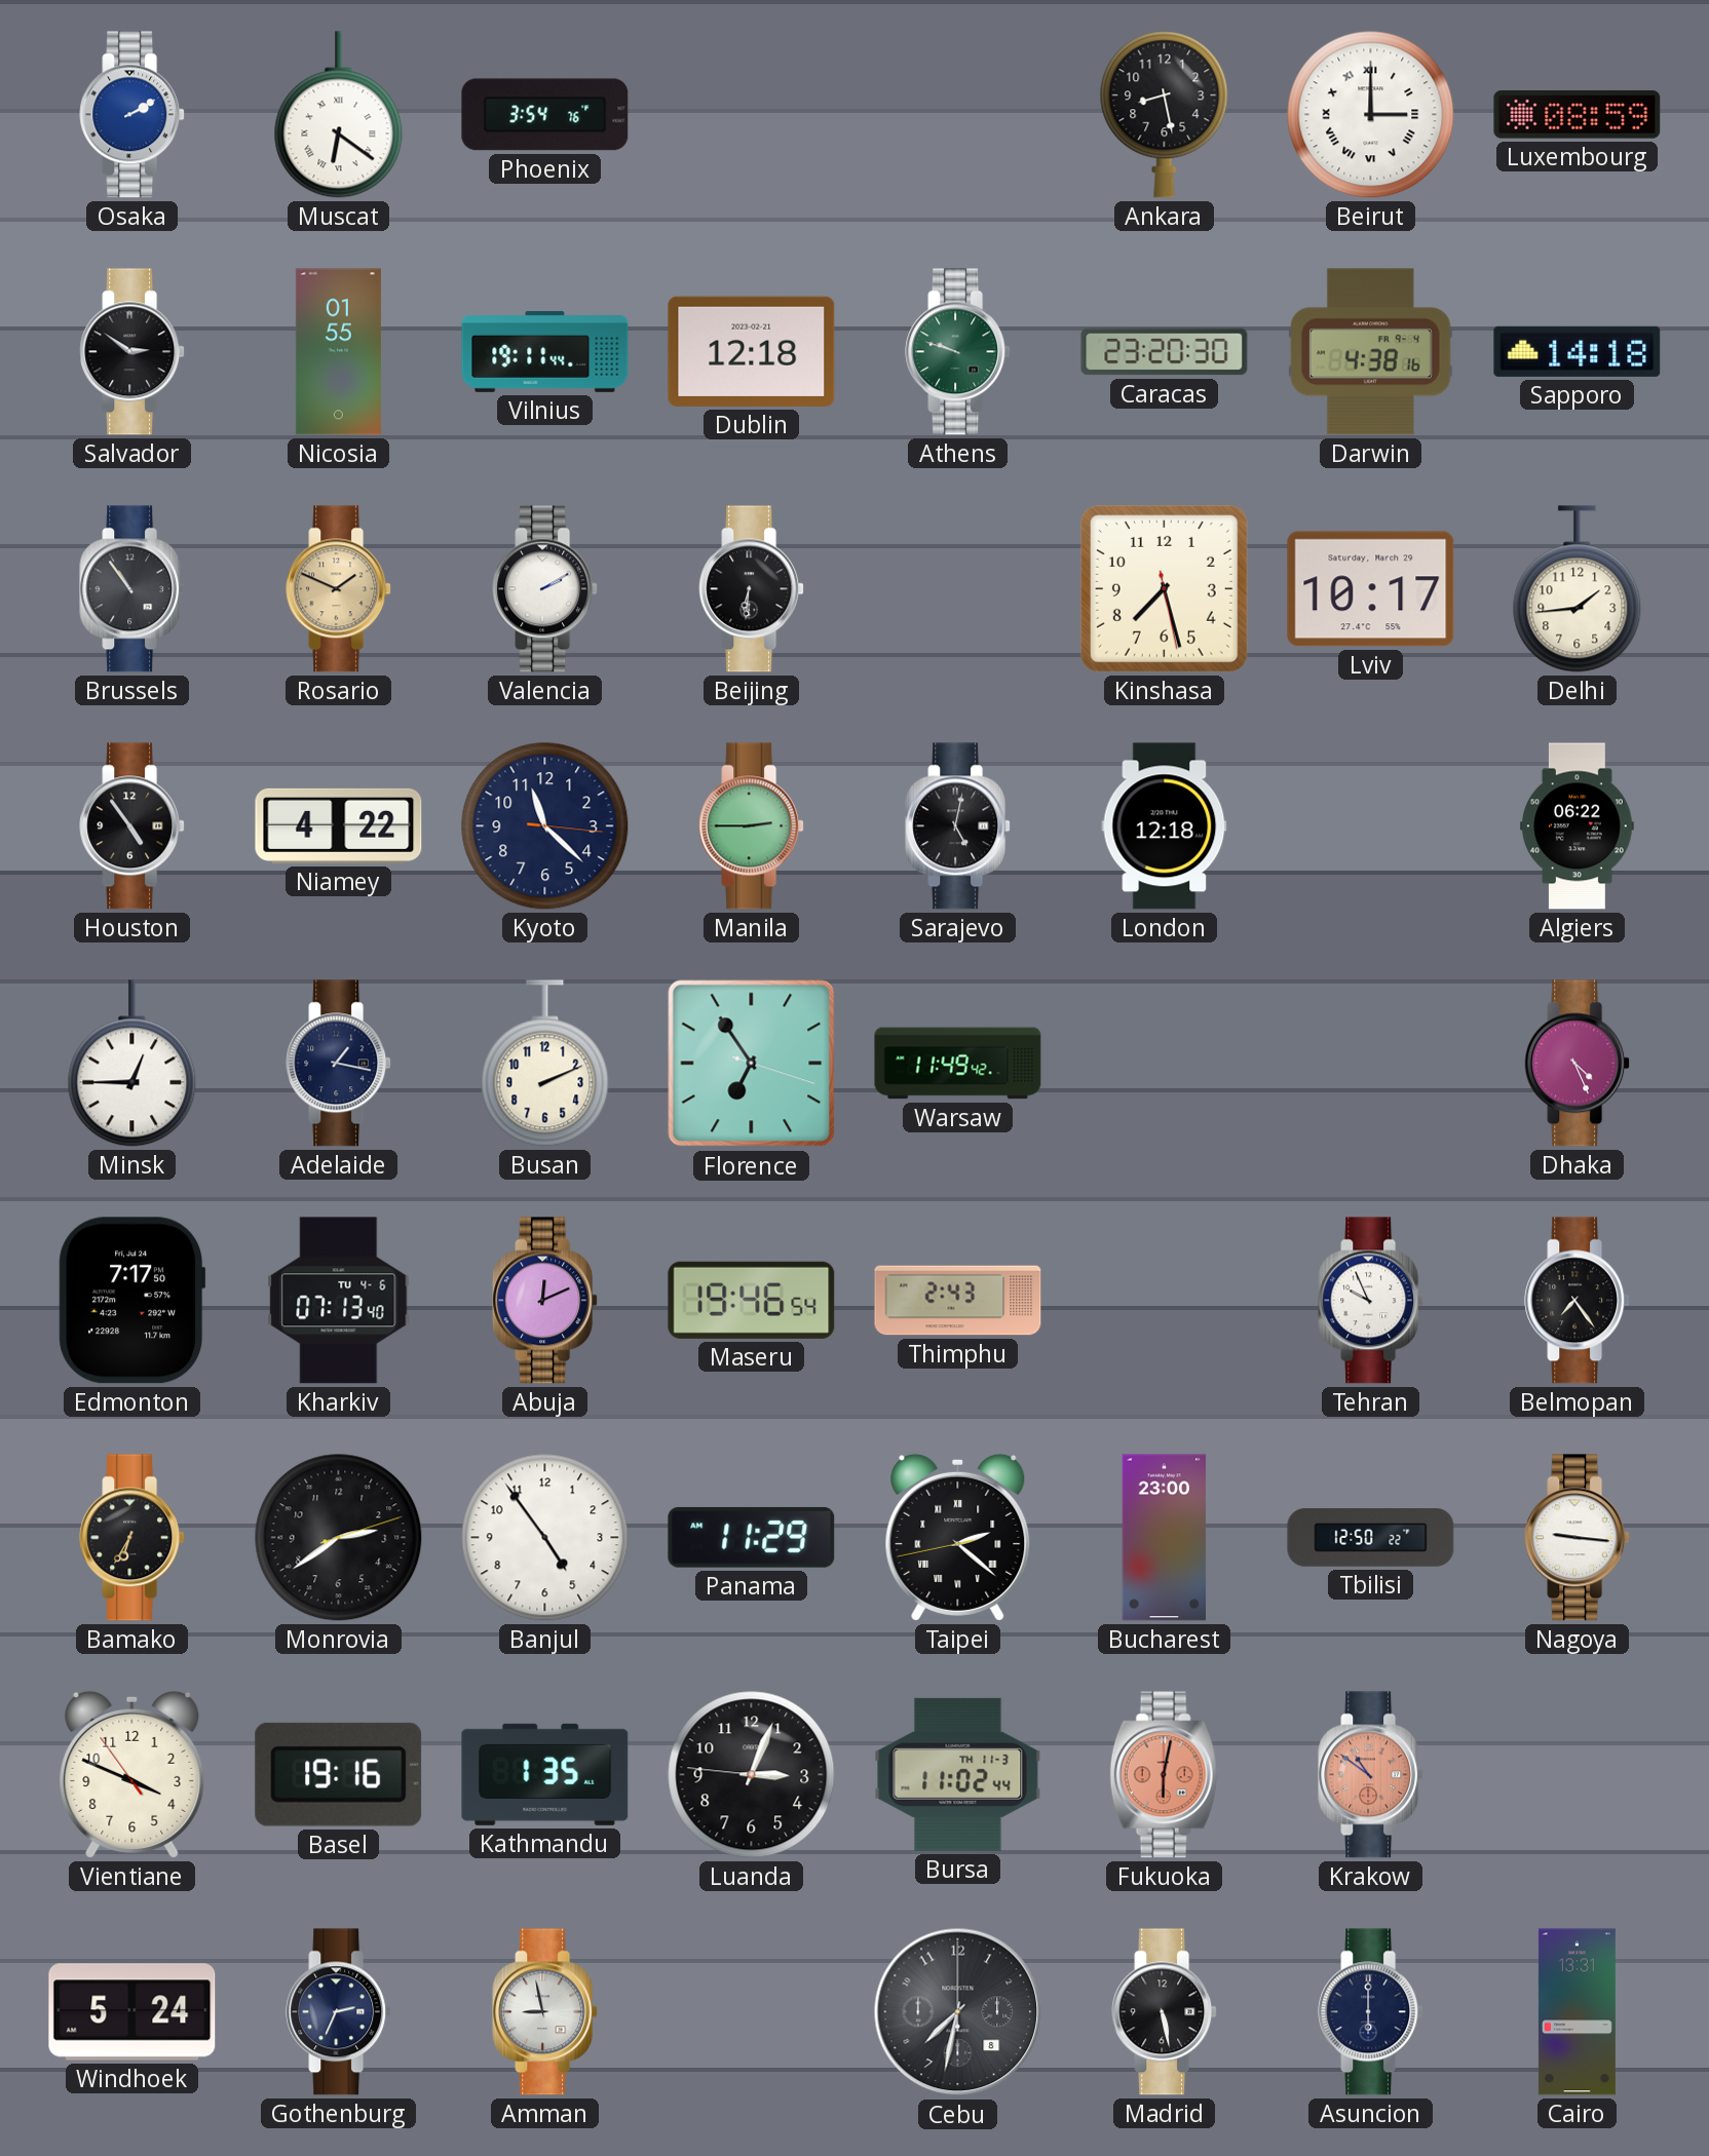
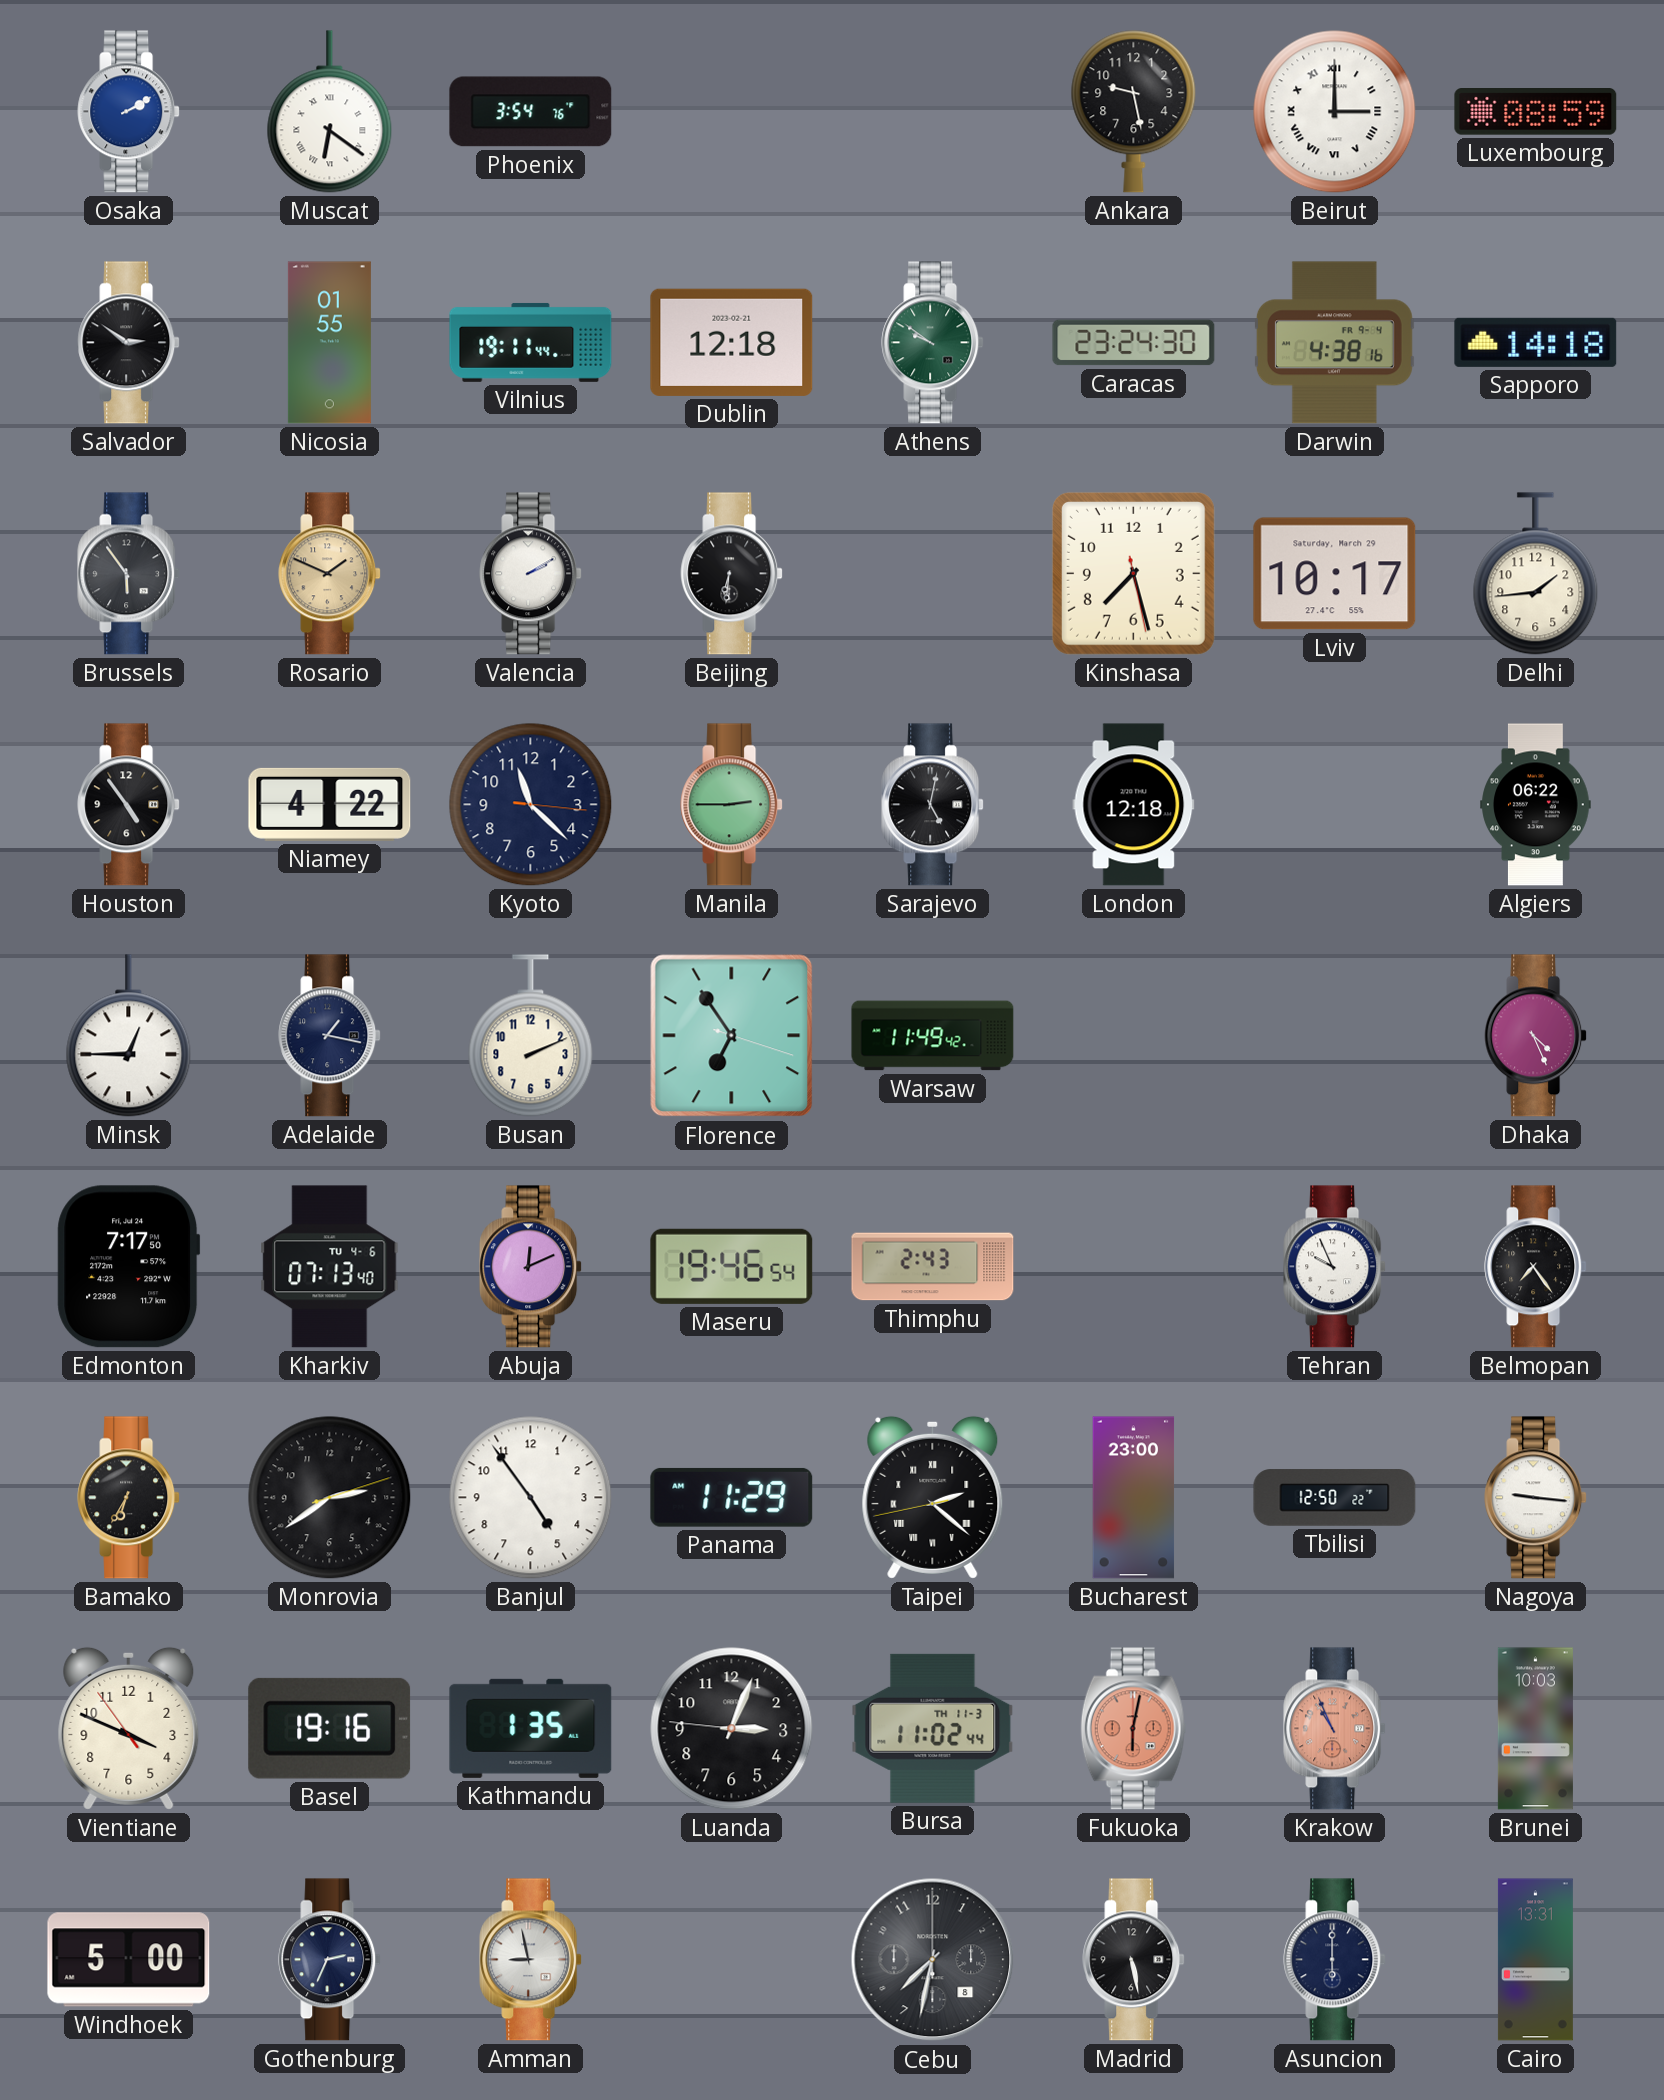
Ankara: 8:28 -> 9:28 (1134, 112)
Athens: 9:48 -> 9:51 (933, 343)
Caracas: 23:20 -> 23:24 (1134, 343)
Brussels: 10:54 -> 5:54 (129, 574)
Krakow: 10:51 -> 10:56 (1335, 1729)
Brunei: none -> 10:03 (1535, 1729)
Windhoek: 5:24 -> 5:00 (129, 1960)
